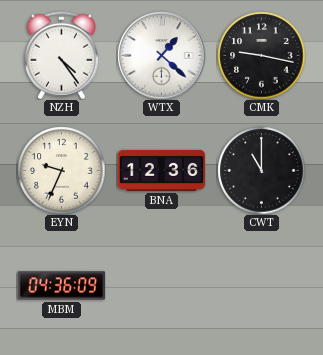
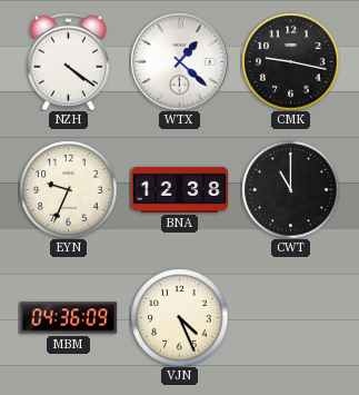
NZH: 4:24 -> 4:21 (68, 61)
BNA: 12:36 -> 12:38 (179, 189)
VJN: none -> 4:26 (179, 317)
